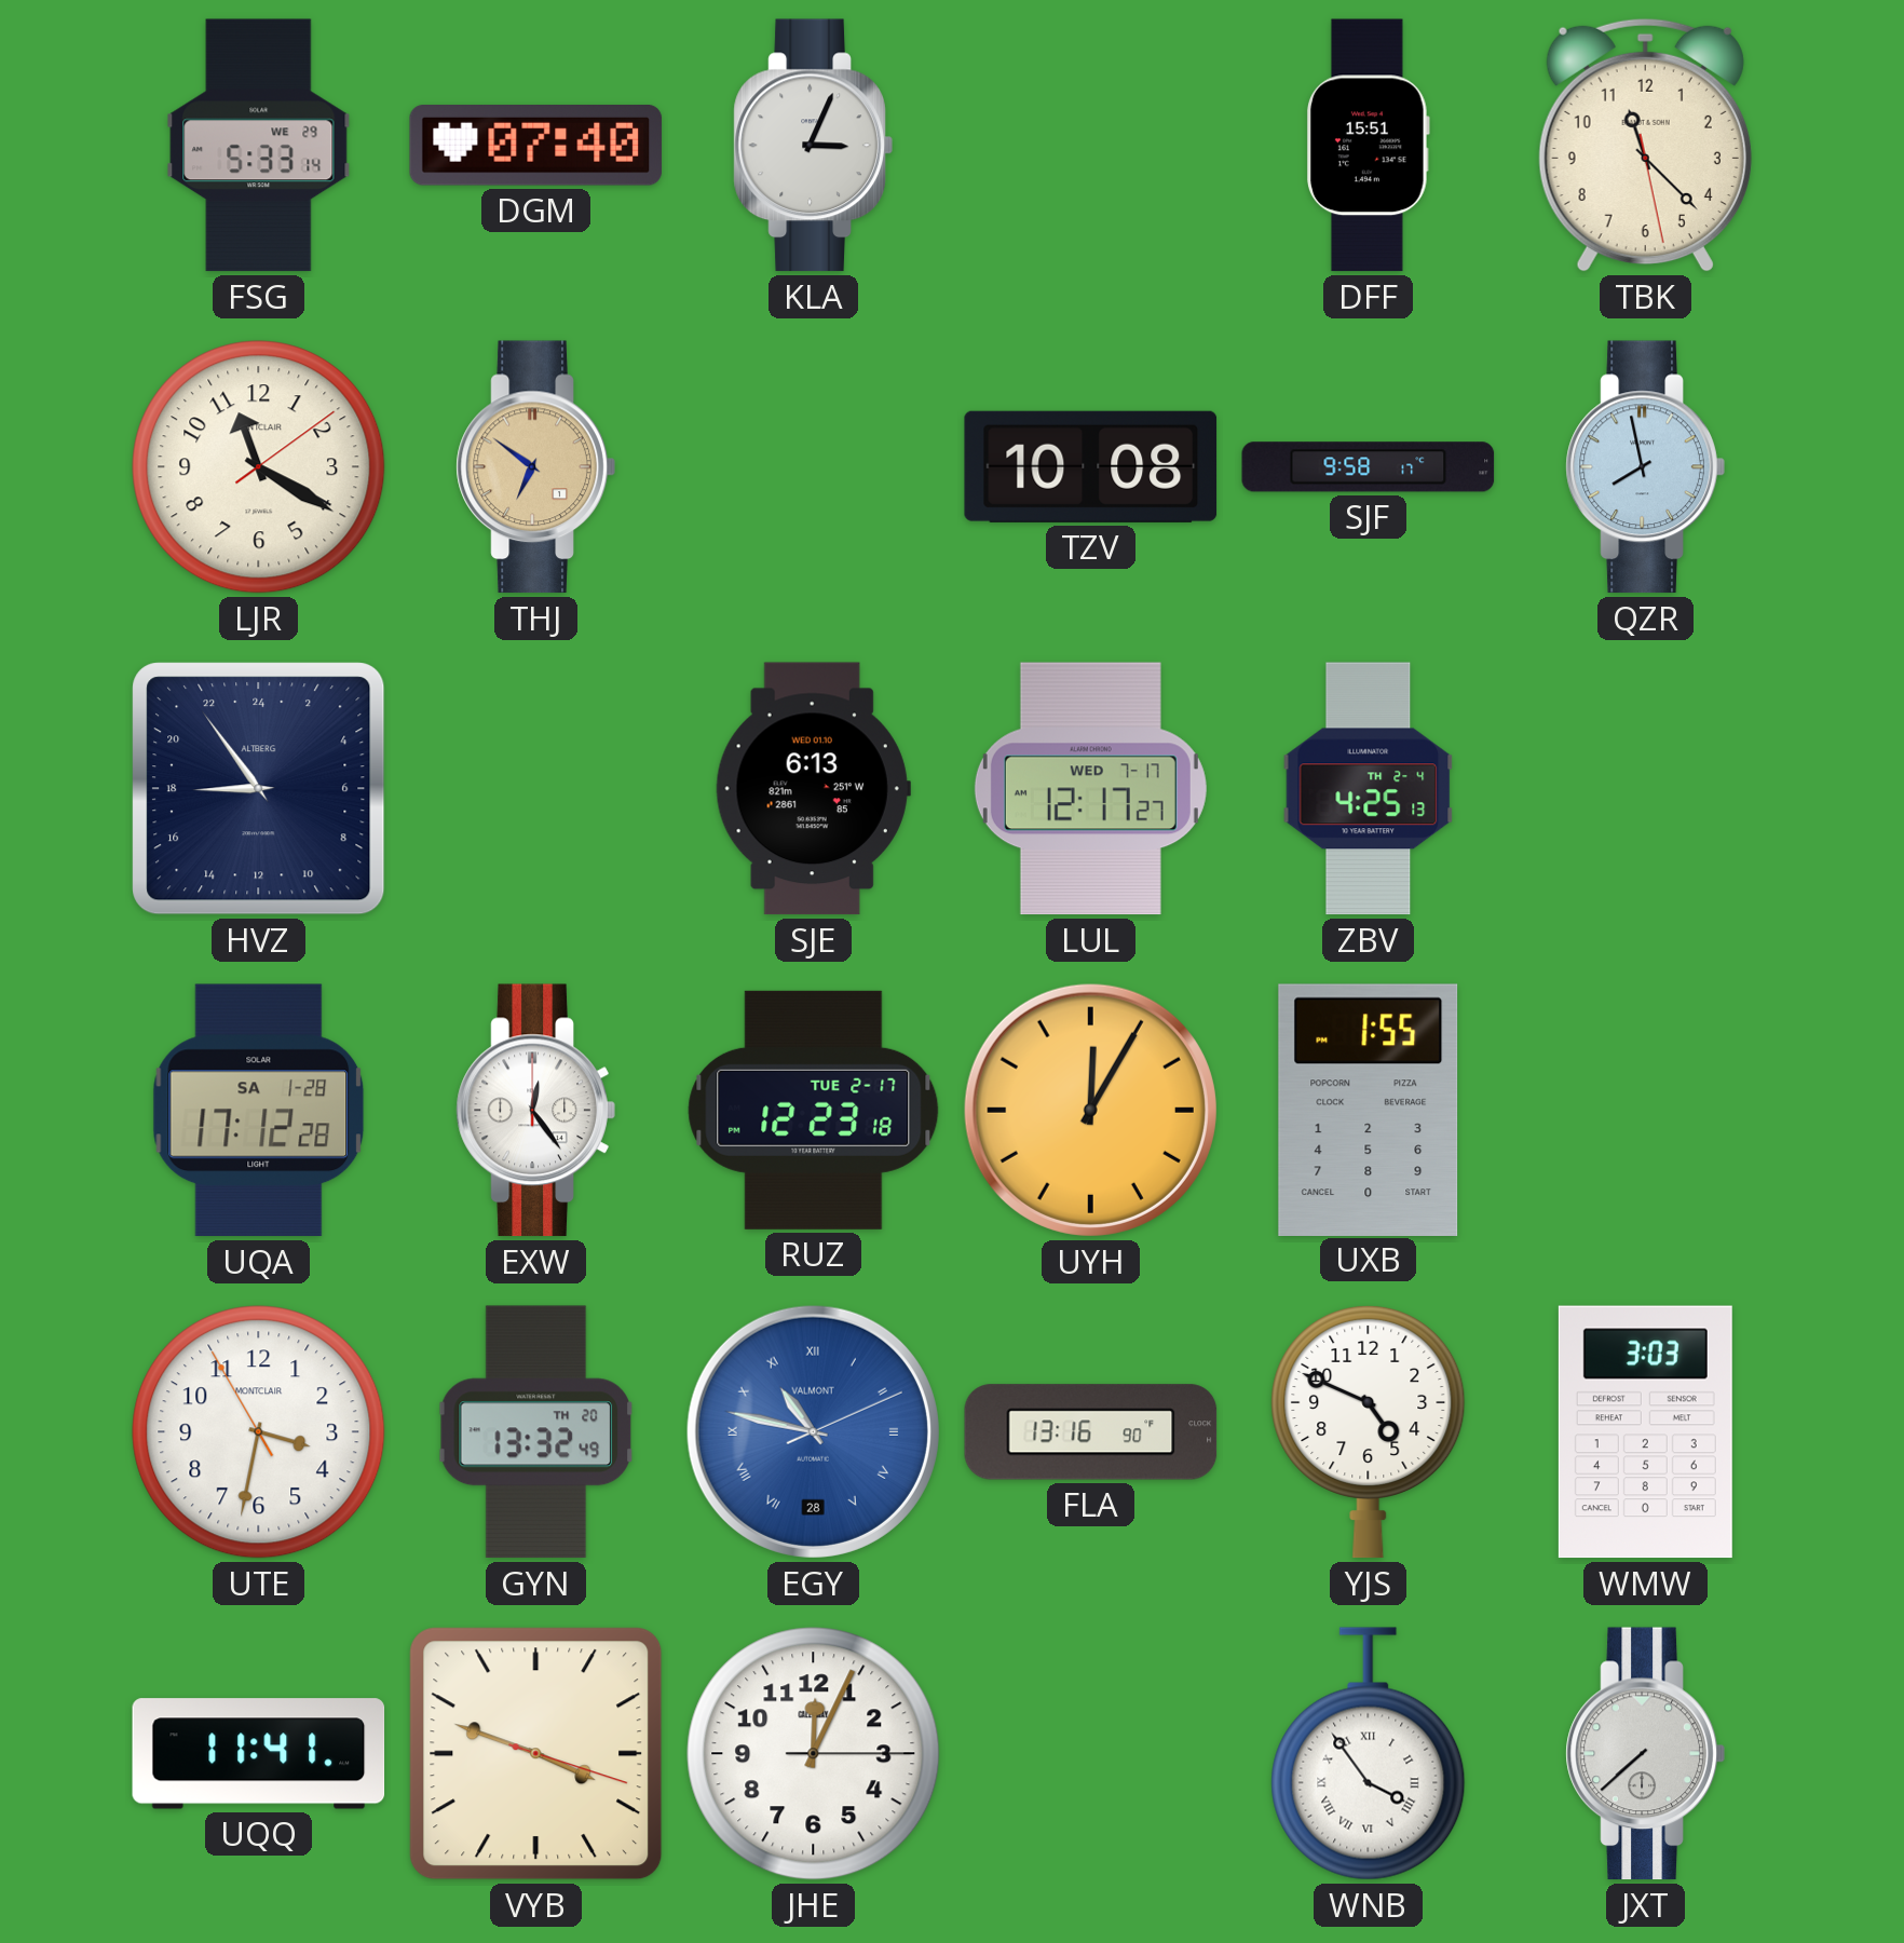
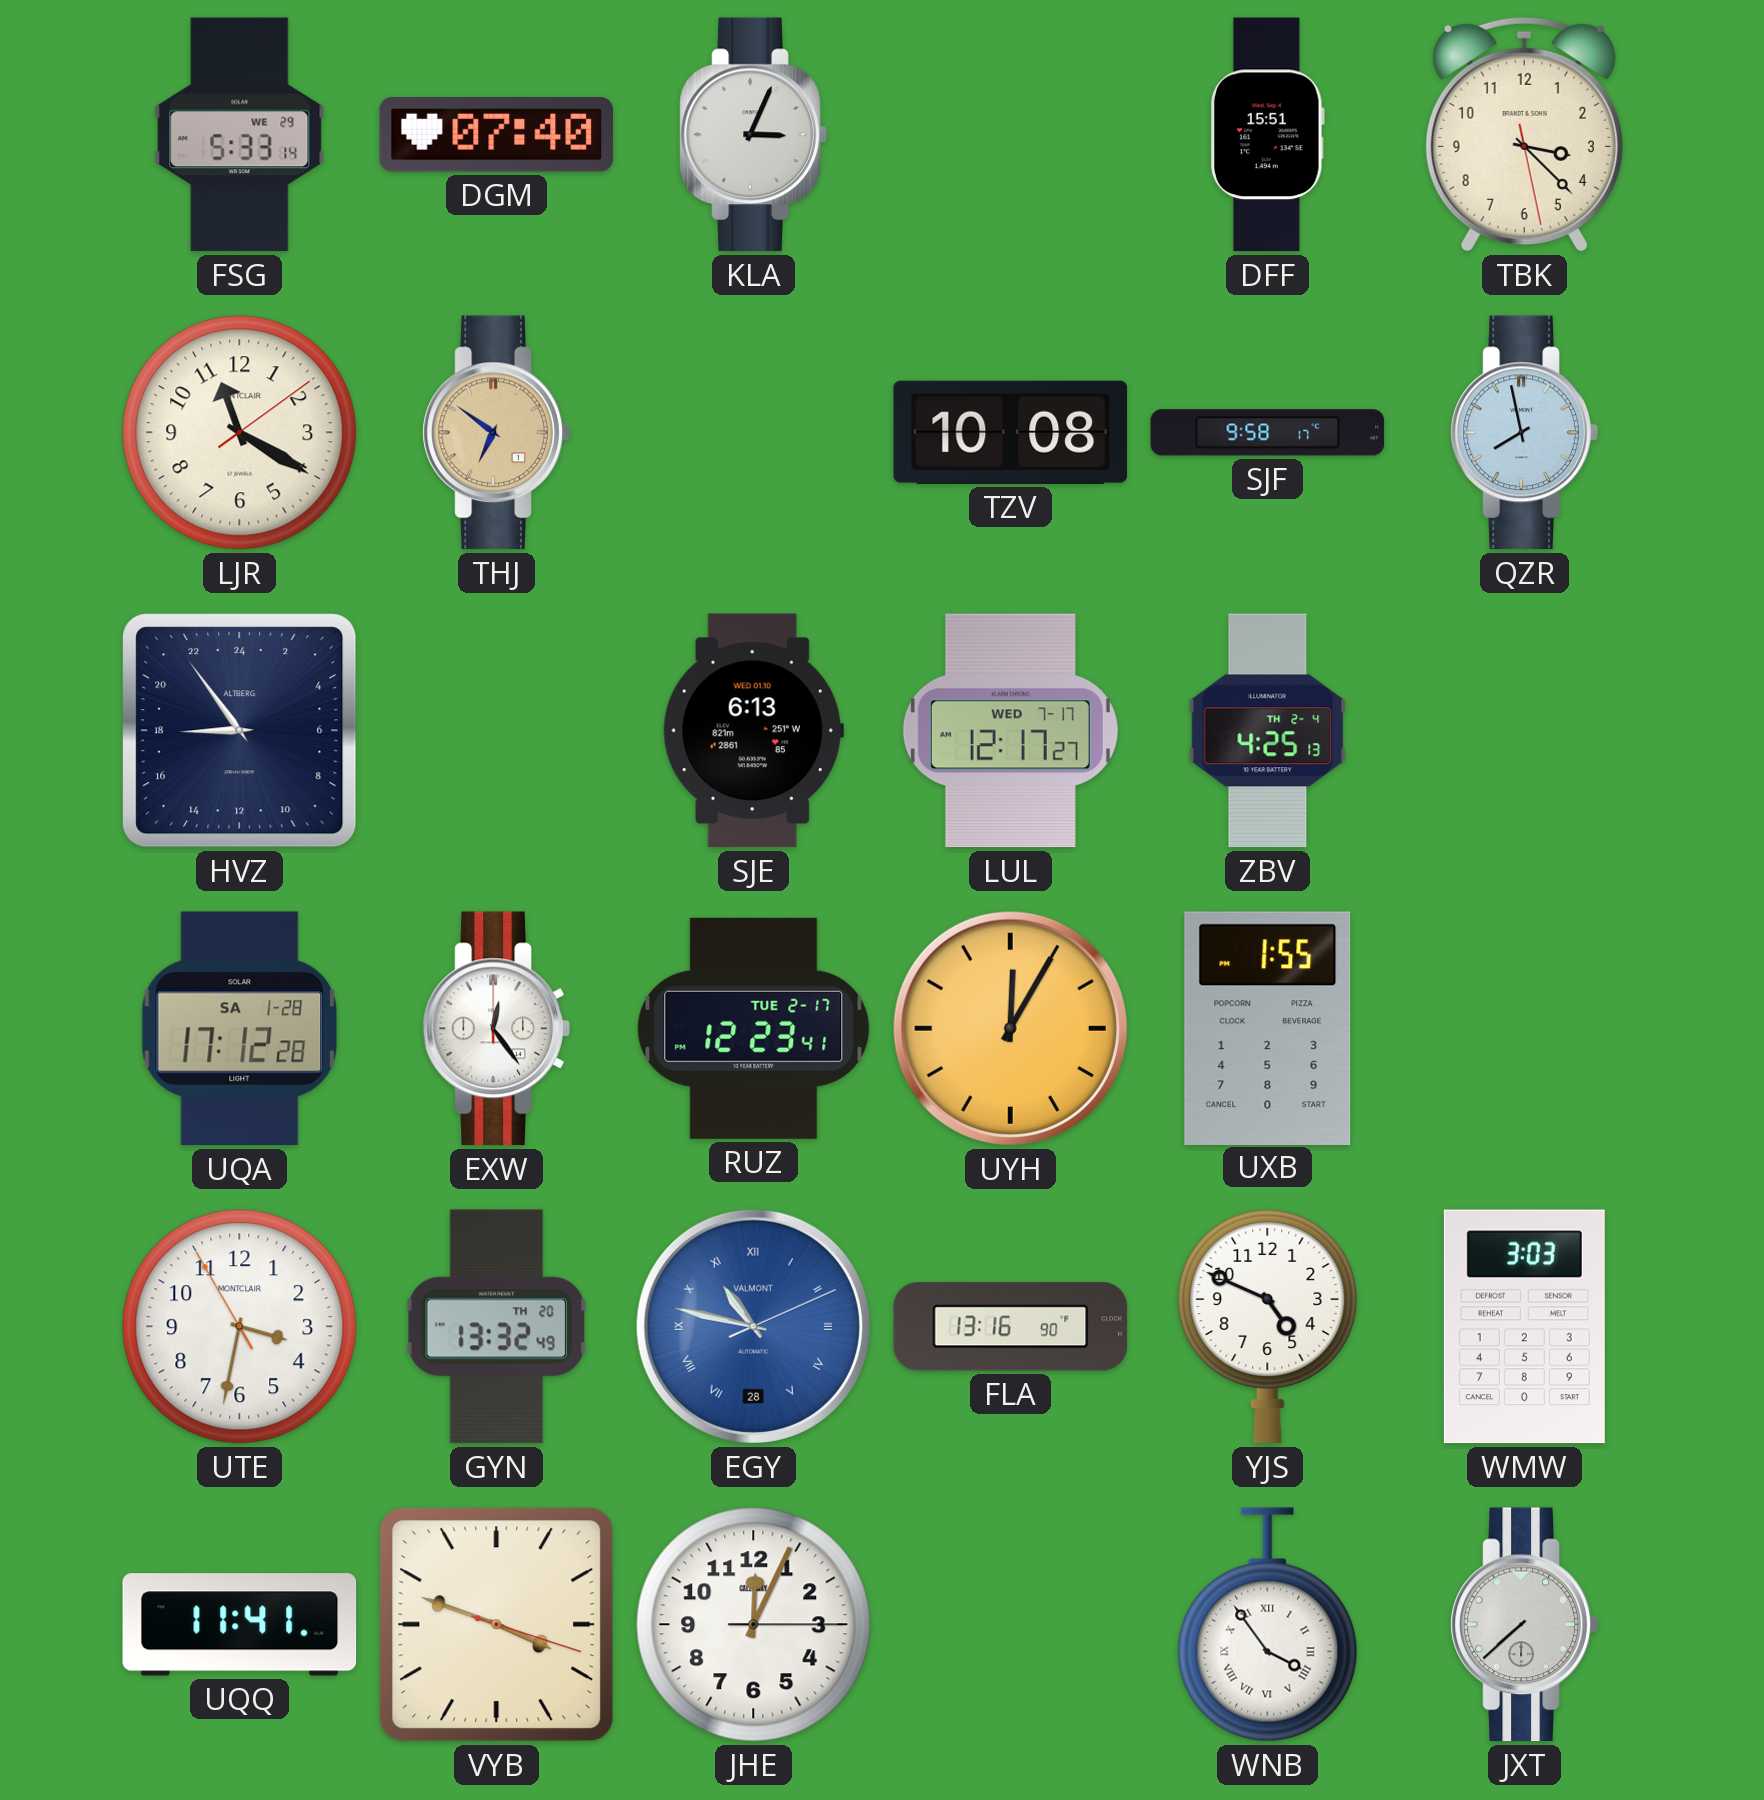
TBK: 11:22 -> 3:22 (1524, 134)
RUZ: 12:23:18 -> 12:23:41 (754, 1028)
